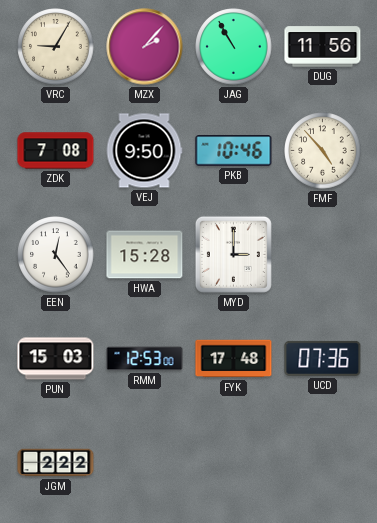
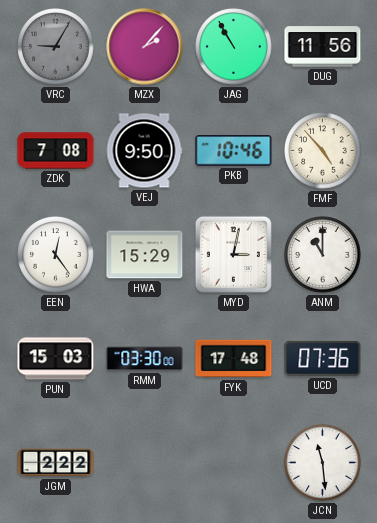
VRC dial: cream -> grey (56, 47)
HWA: 15:28 -> 15:29 (145, 255)
MYD: 3:00 -> 3:02 (233, 254)
ANM: none -> 11:00 (323, 255)
RMM: 12:53 -> 03:30 (145, 359)
JCN: none -> 11:29 (323, 463)
